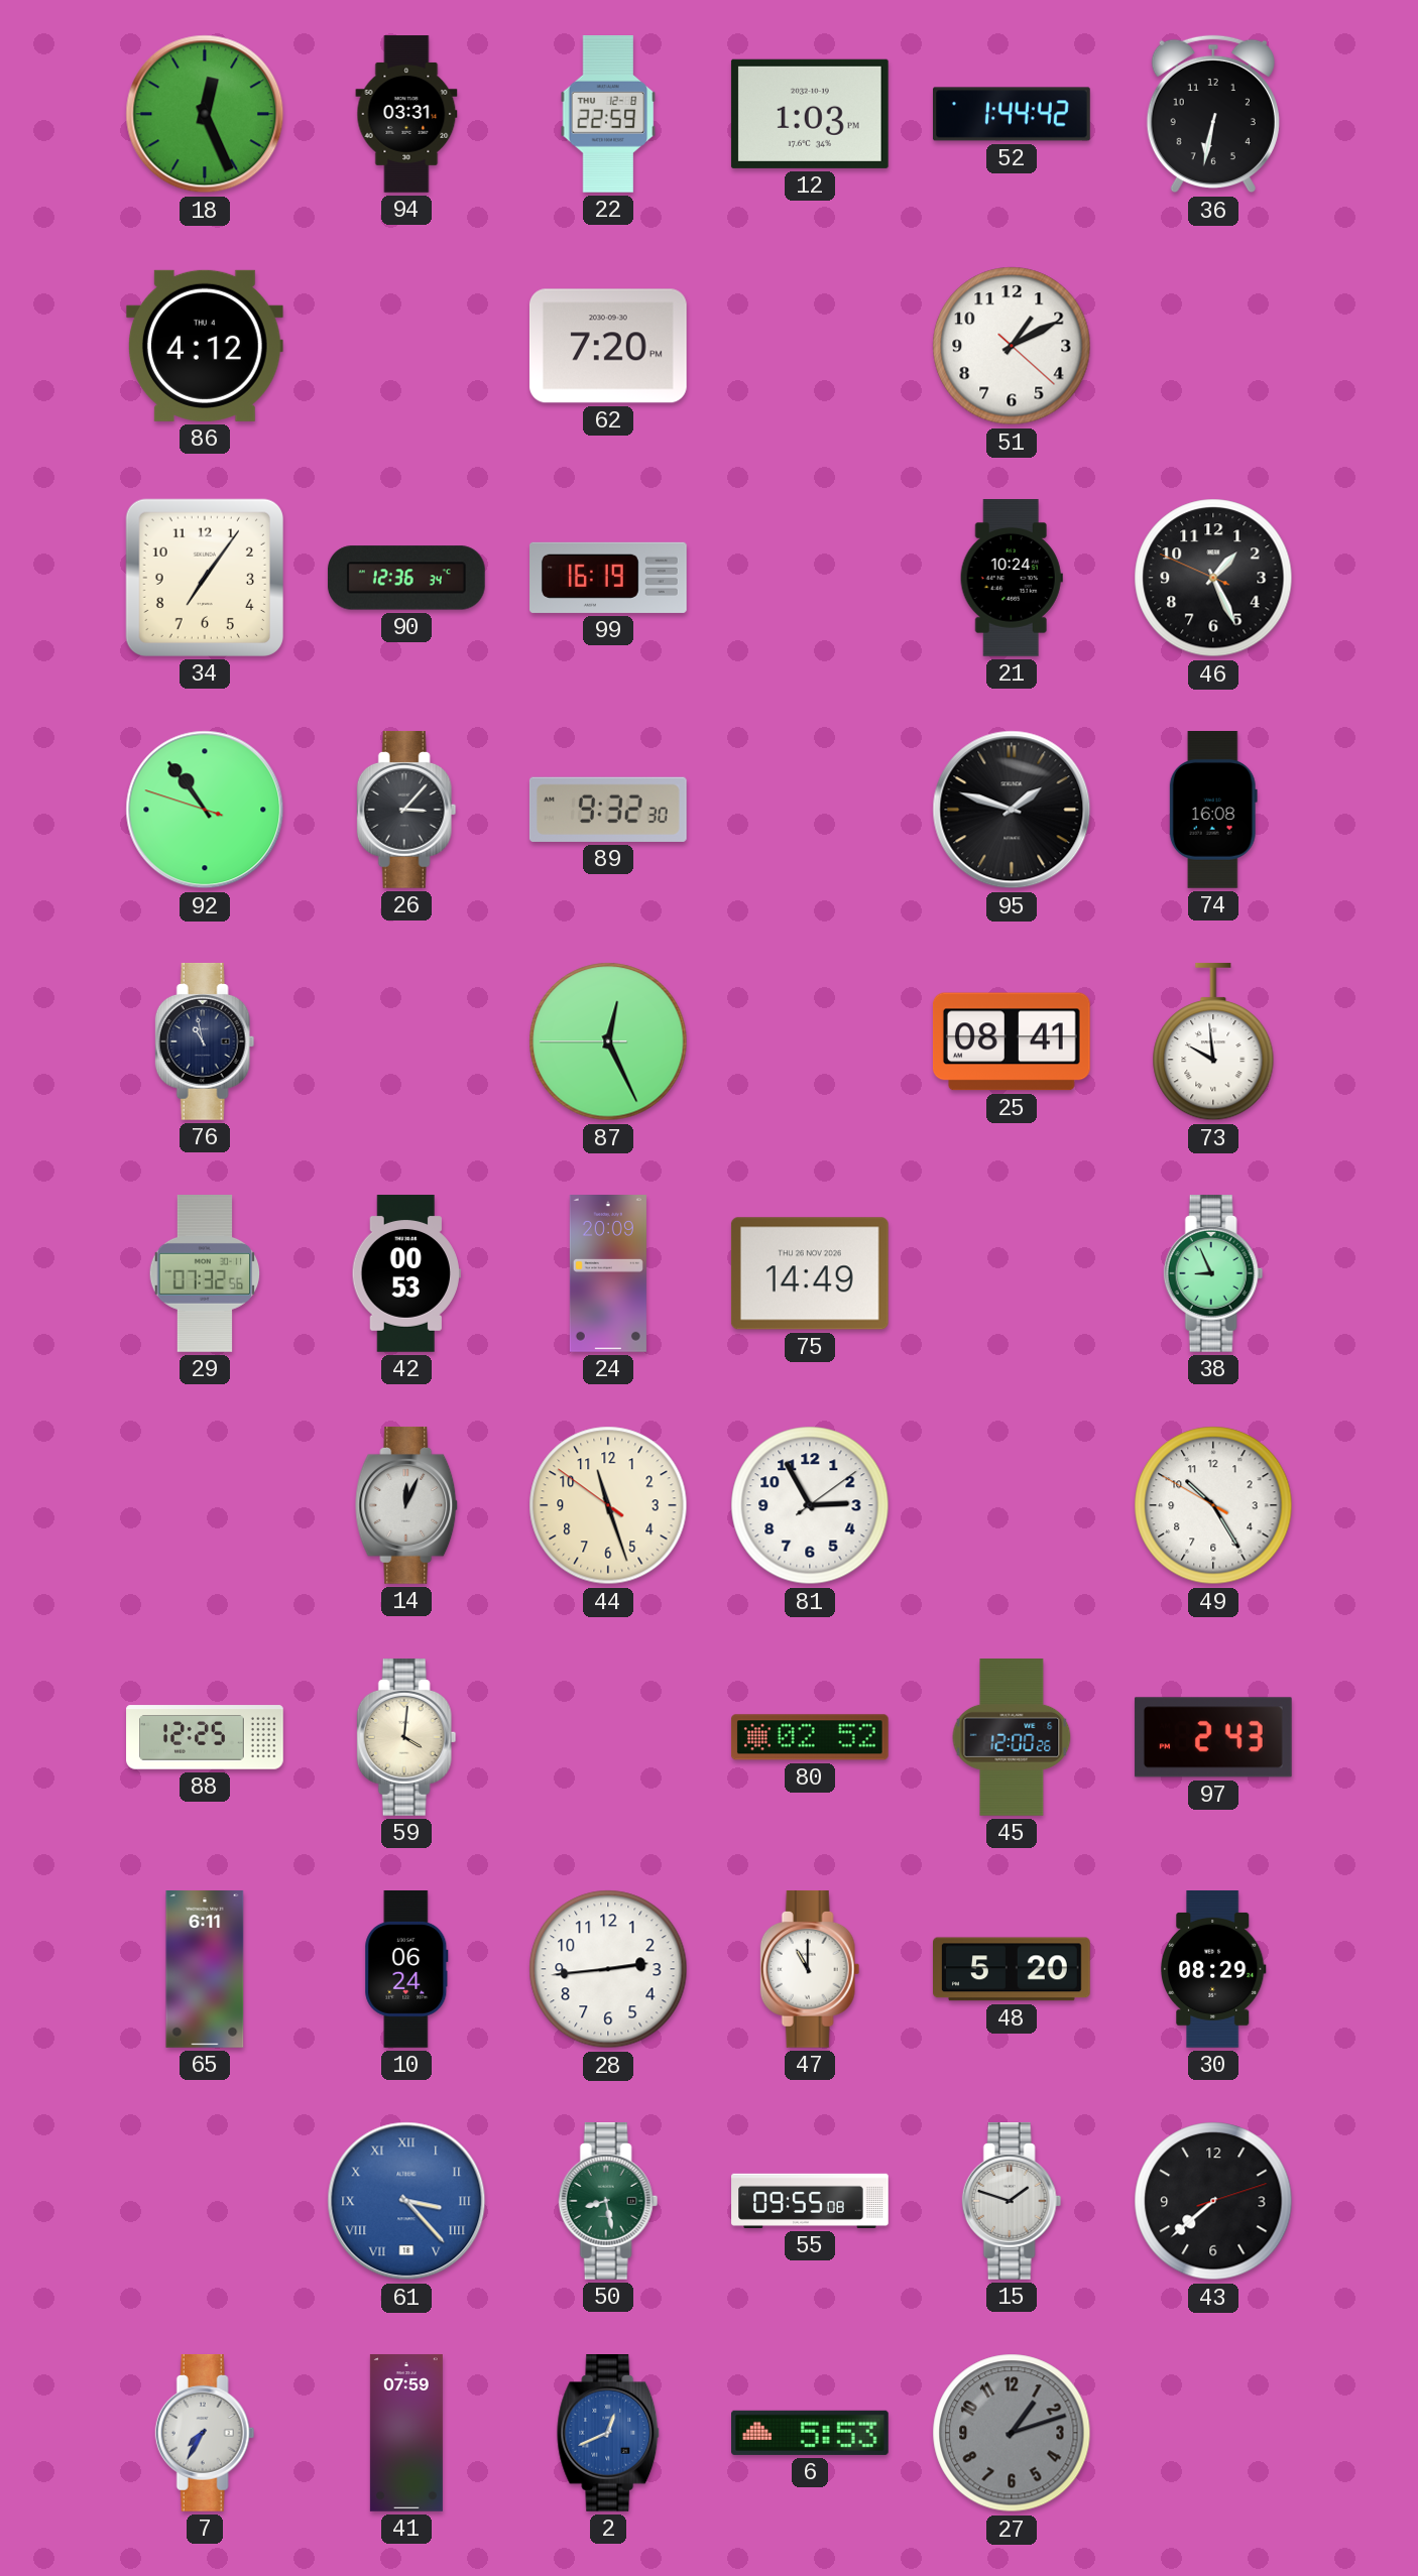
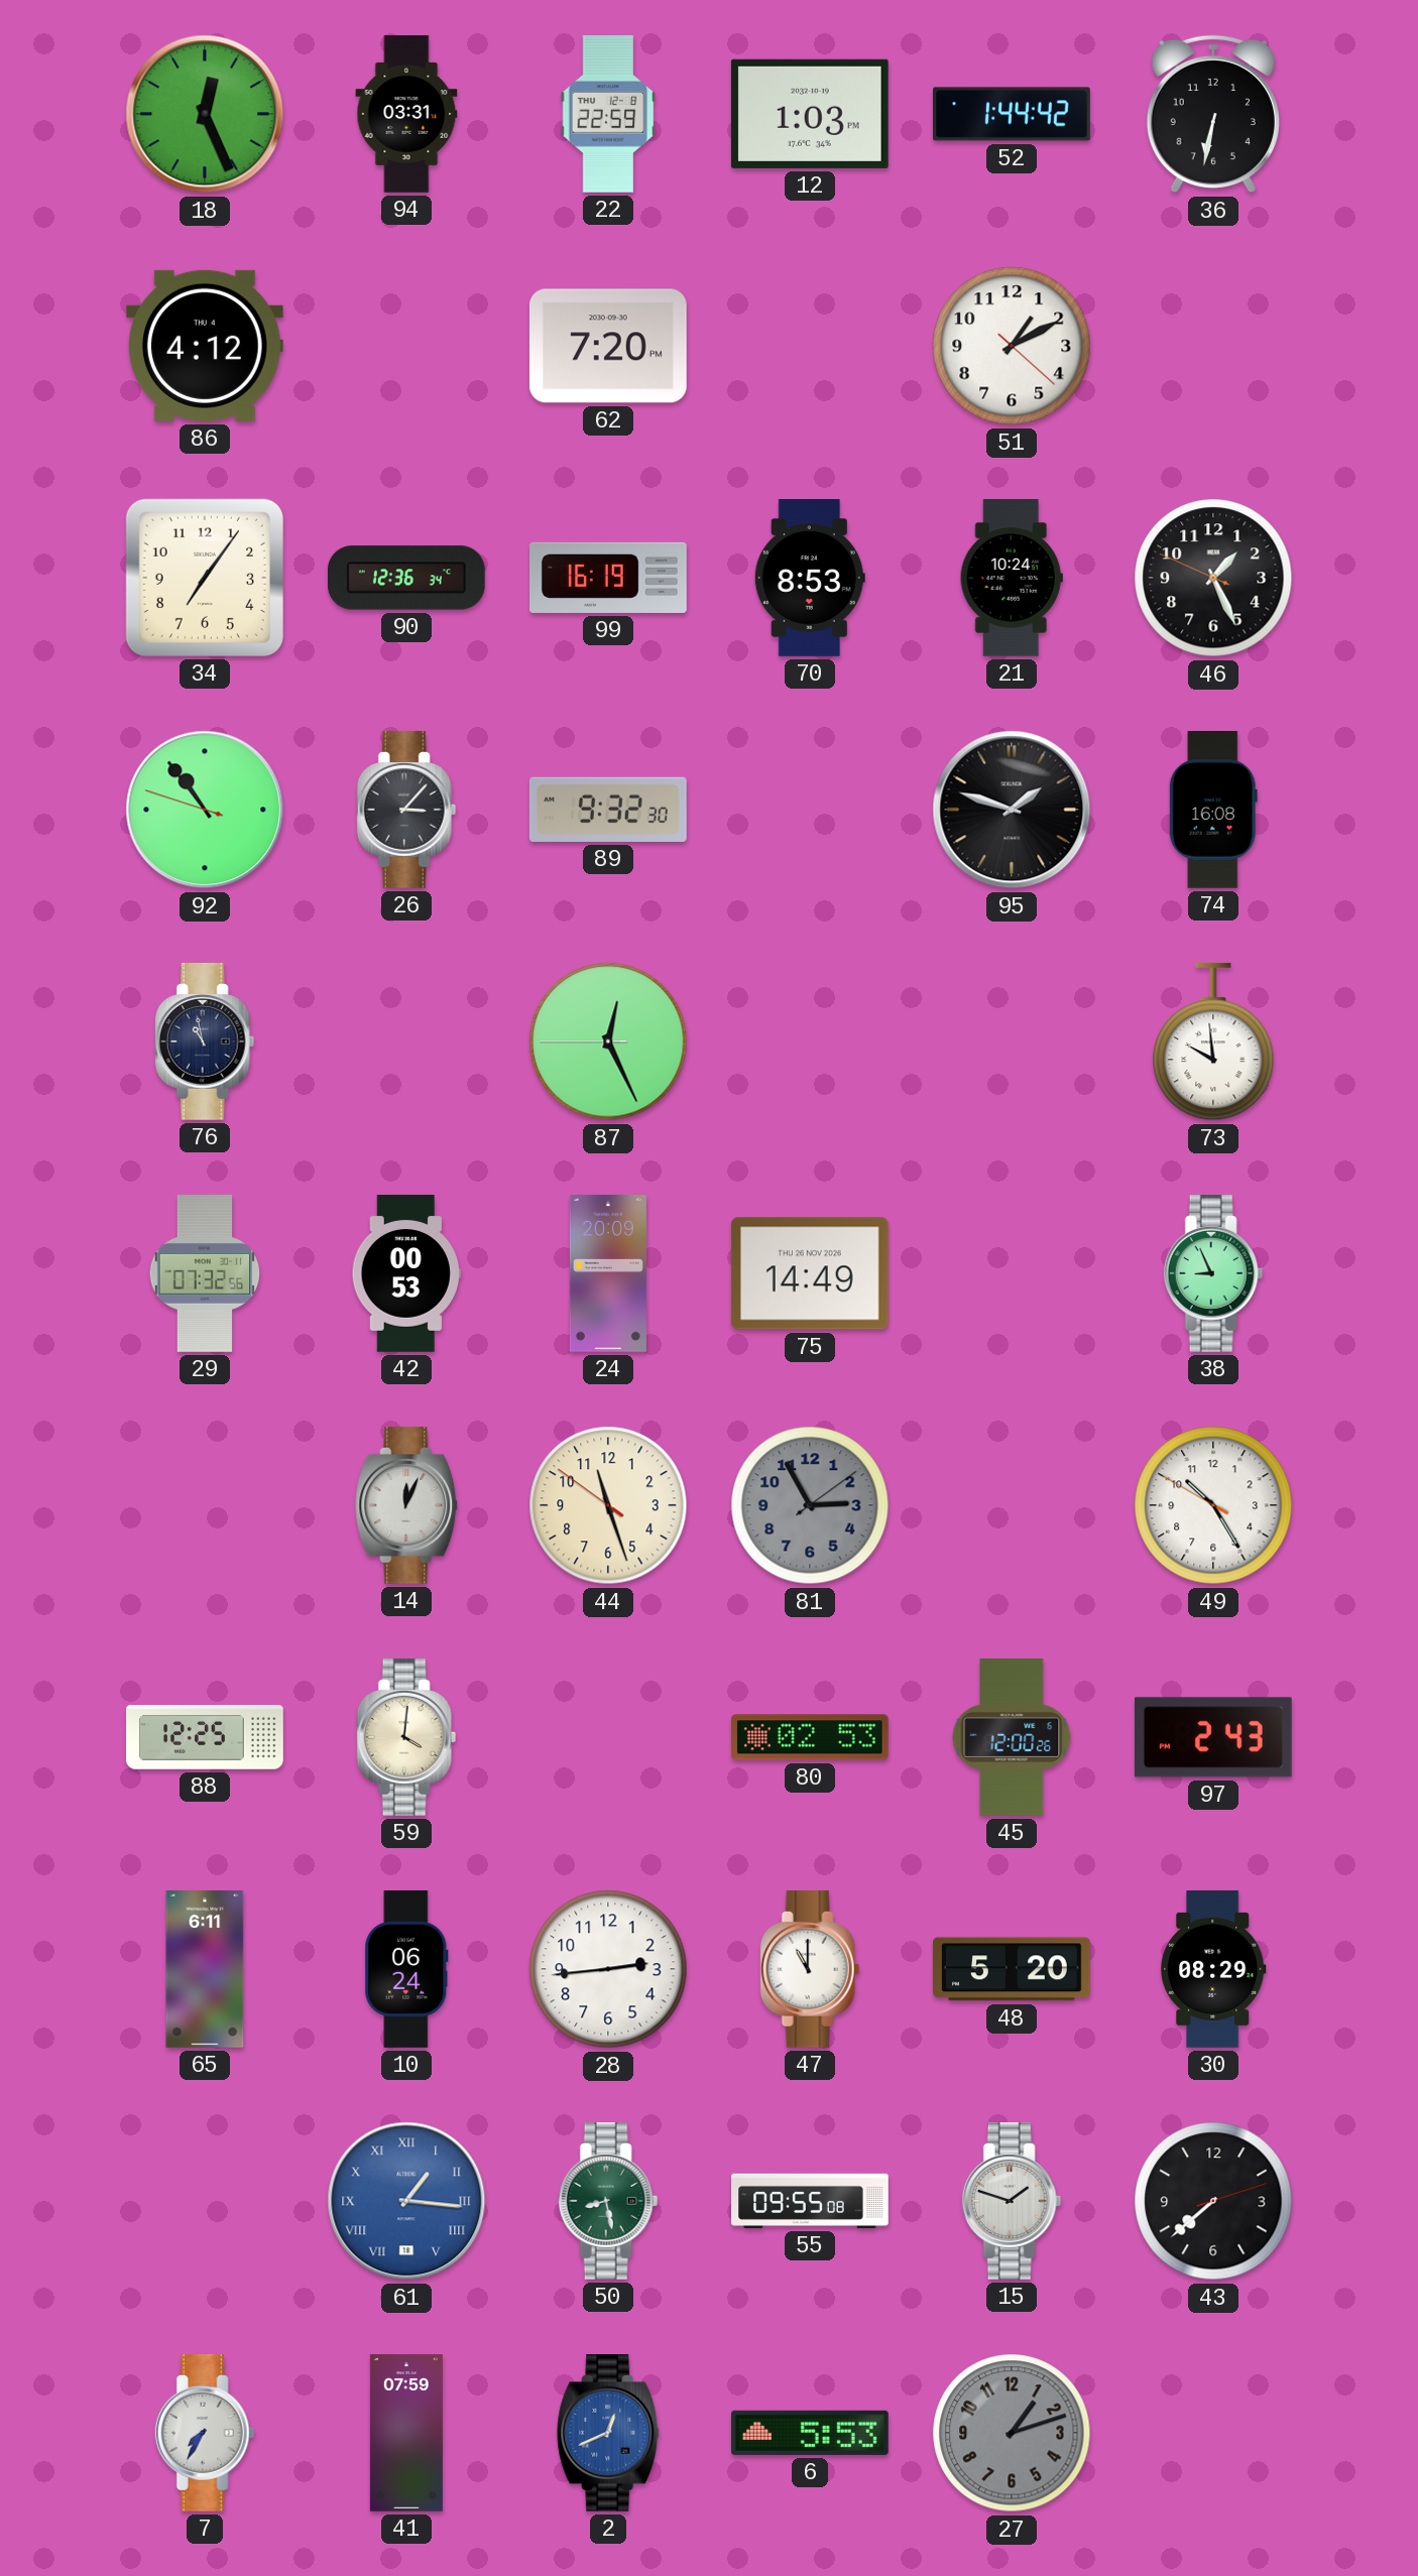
70: none -> 8:53 (810, 579)
25: 08:41 -> none (1012, 1041)
81 dial: white -> grey (810, 1505)
80: 02:52 -> 02:53 (810, 1737)
61: 3:23 -> 1:16 (406, 2201)
